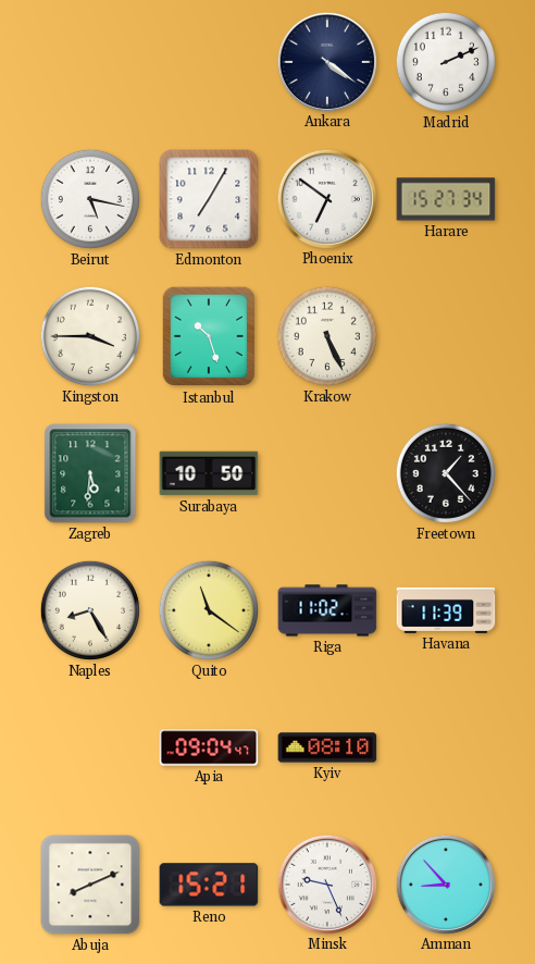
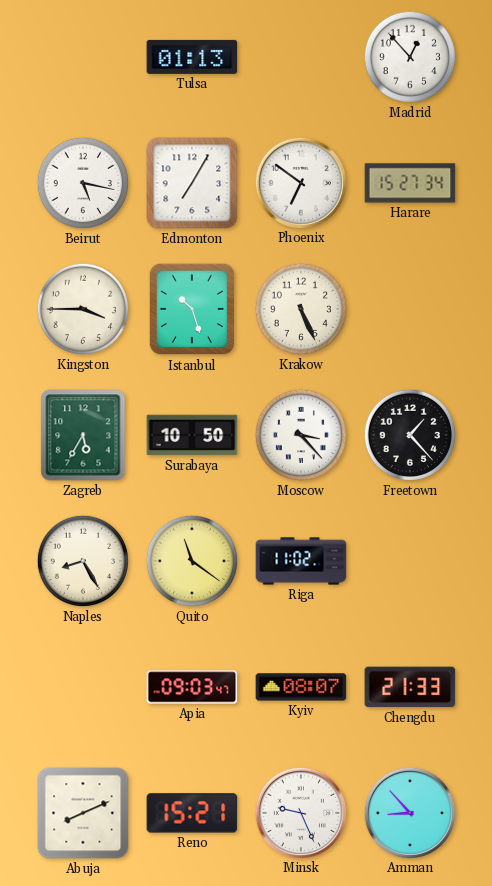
Tulsa: none -> 01:13 (192, 57)
Ankara: 4:21 -> none (326, 61)
Madrid: 2:11 -> 12:53 (410, 57)
Zagreb: 5:31 -> 5:35 (83, 435)
Moscow: none -> 3:23 (301, 435)
Havana: 11:39 -> none (446, 610)
Apia: 09:04 -> 09:03 (192, 687)
Kyiv: 08:10 -> 08:07 (301, 687)
Chengdu: none -> 21:33 (410, 687)
